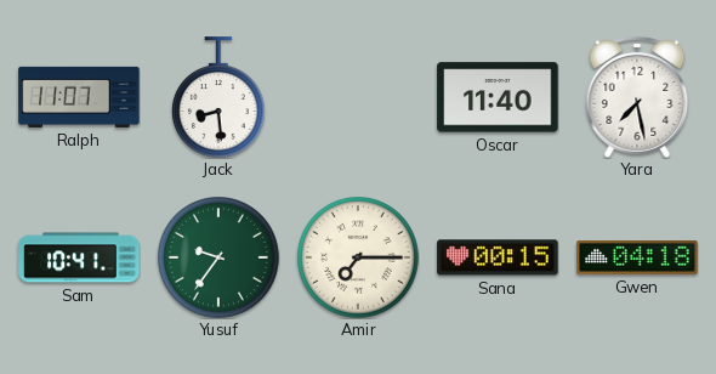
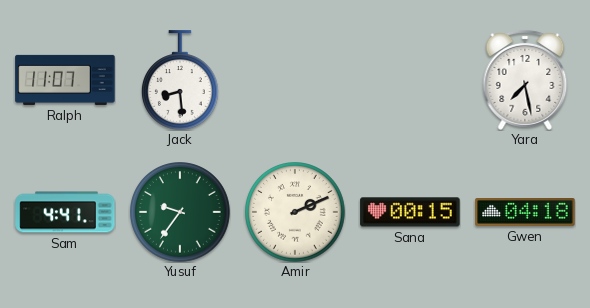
Oscar: 11:40 -> none (498, 97)
Sam: 10:41 -> 4:41 (65, 212)
Amir: 7:15 -> 2:11 (296, 213)
